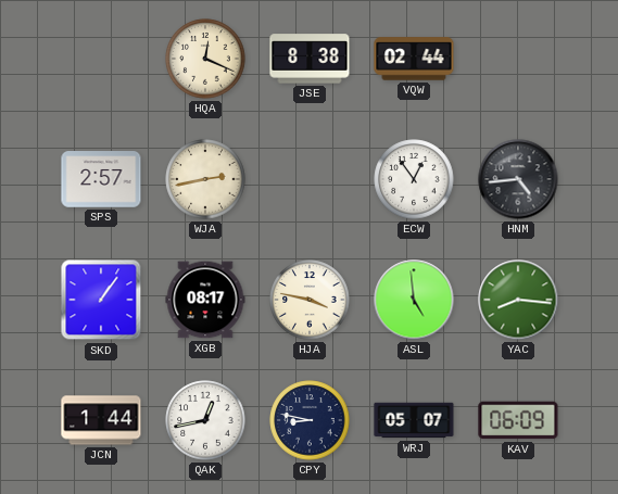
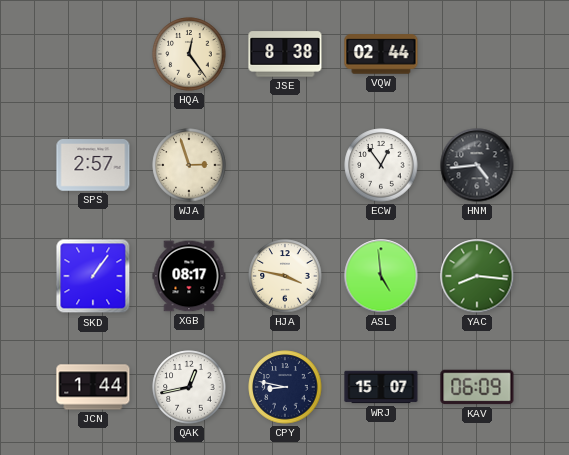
HQA: 12:19 -> 12:24 (189, 54)
WJA: 2:43 -> 2:57 (189, 165)
WRJ: 05:07 -> 15:07 (381, 387)
